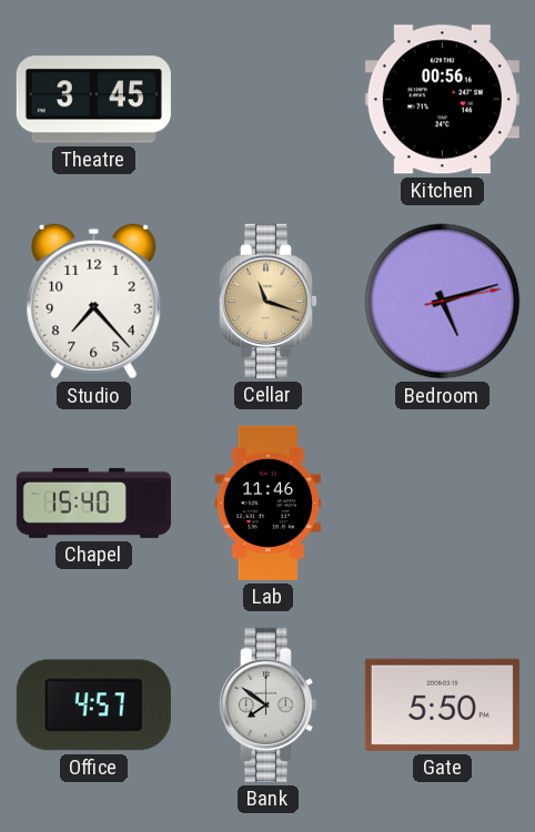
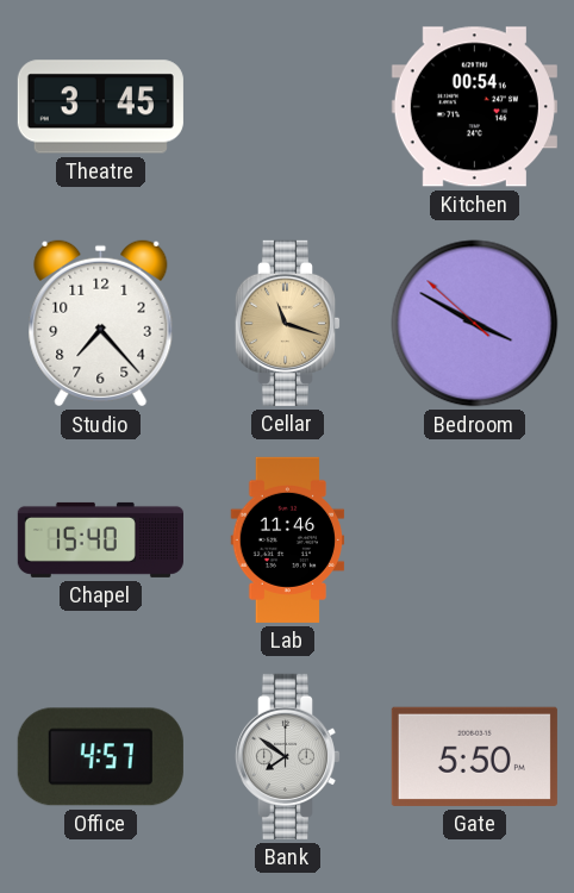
Kitchen: 00:56 -> 00:54 (474, 107)
Bedroom: 5:12 -> 3:49 (475, 324)
